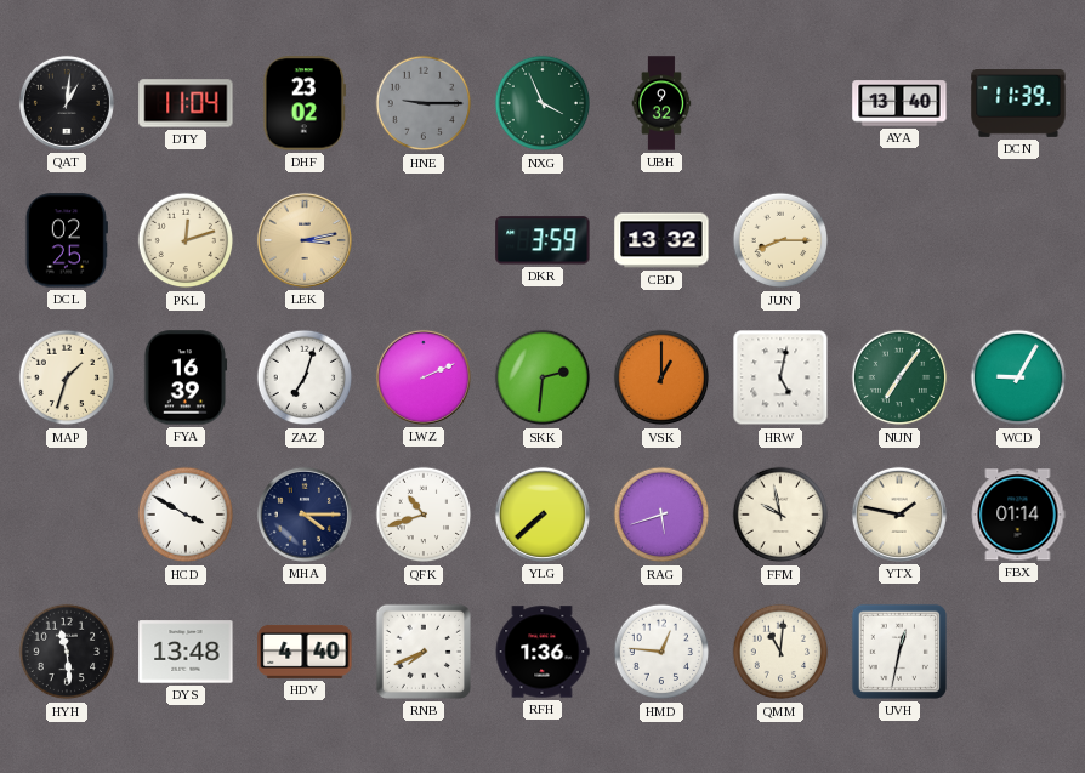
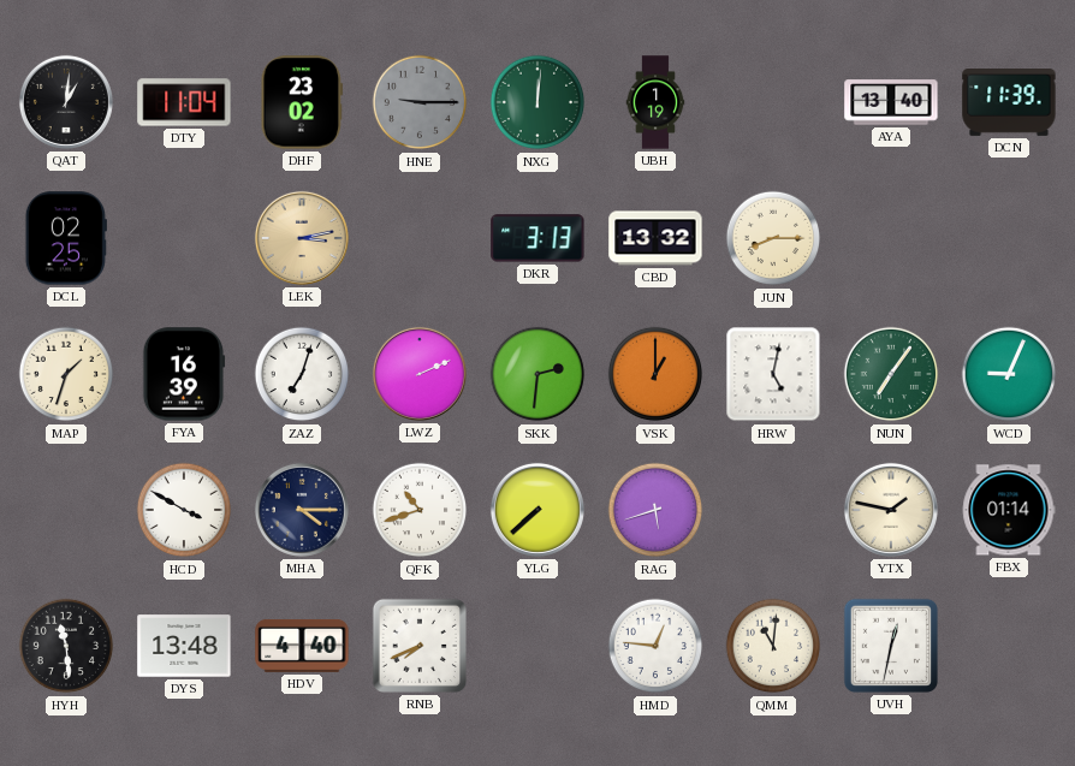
NXG: 3:56 -> 12:01 (537, 102)
UBH: 9:32 -> 1:19 (655, 102)
PKL: 12:12 -> none (186, 240)
DKR: 3:59 -> 3:13 (537, 238)
WCD: 9:05 -> 9:04 (1009, 374)
FFM: 9:58 -> none (780, 515)
RFH: 1:36 -> none (542, 652)
